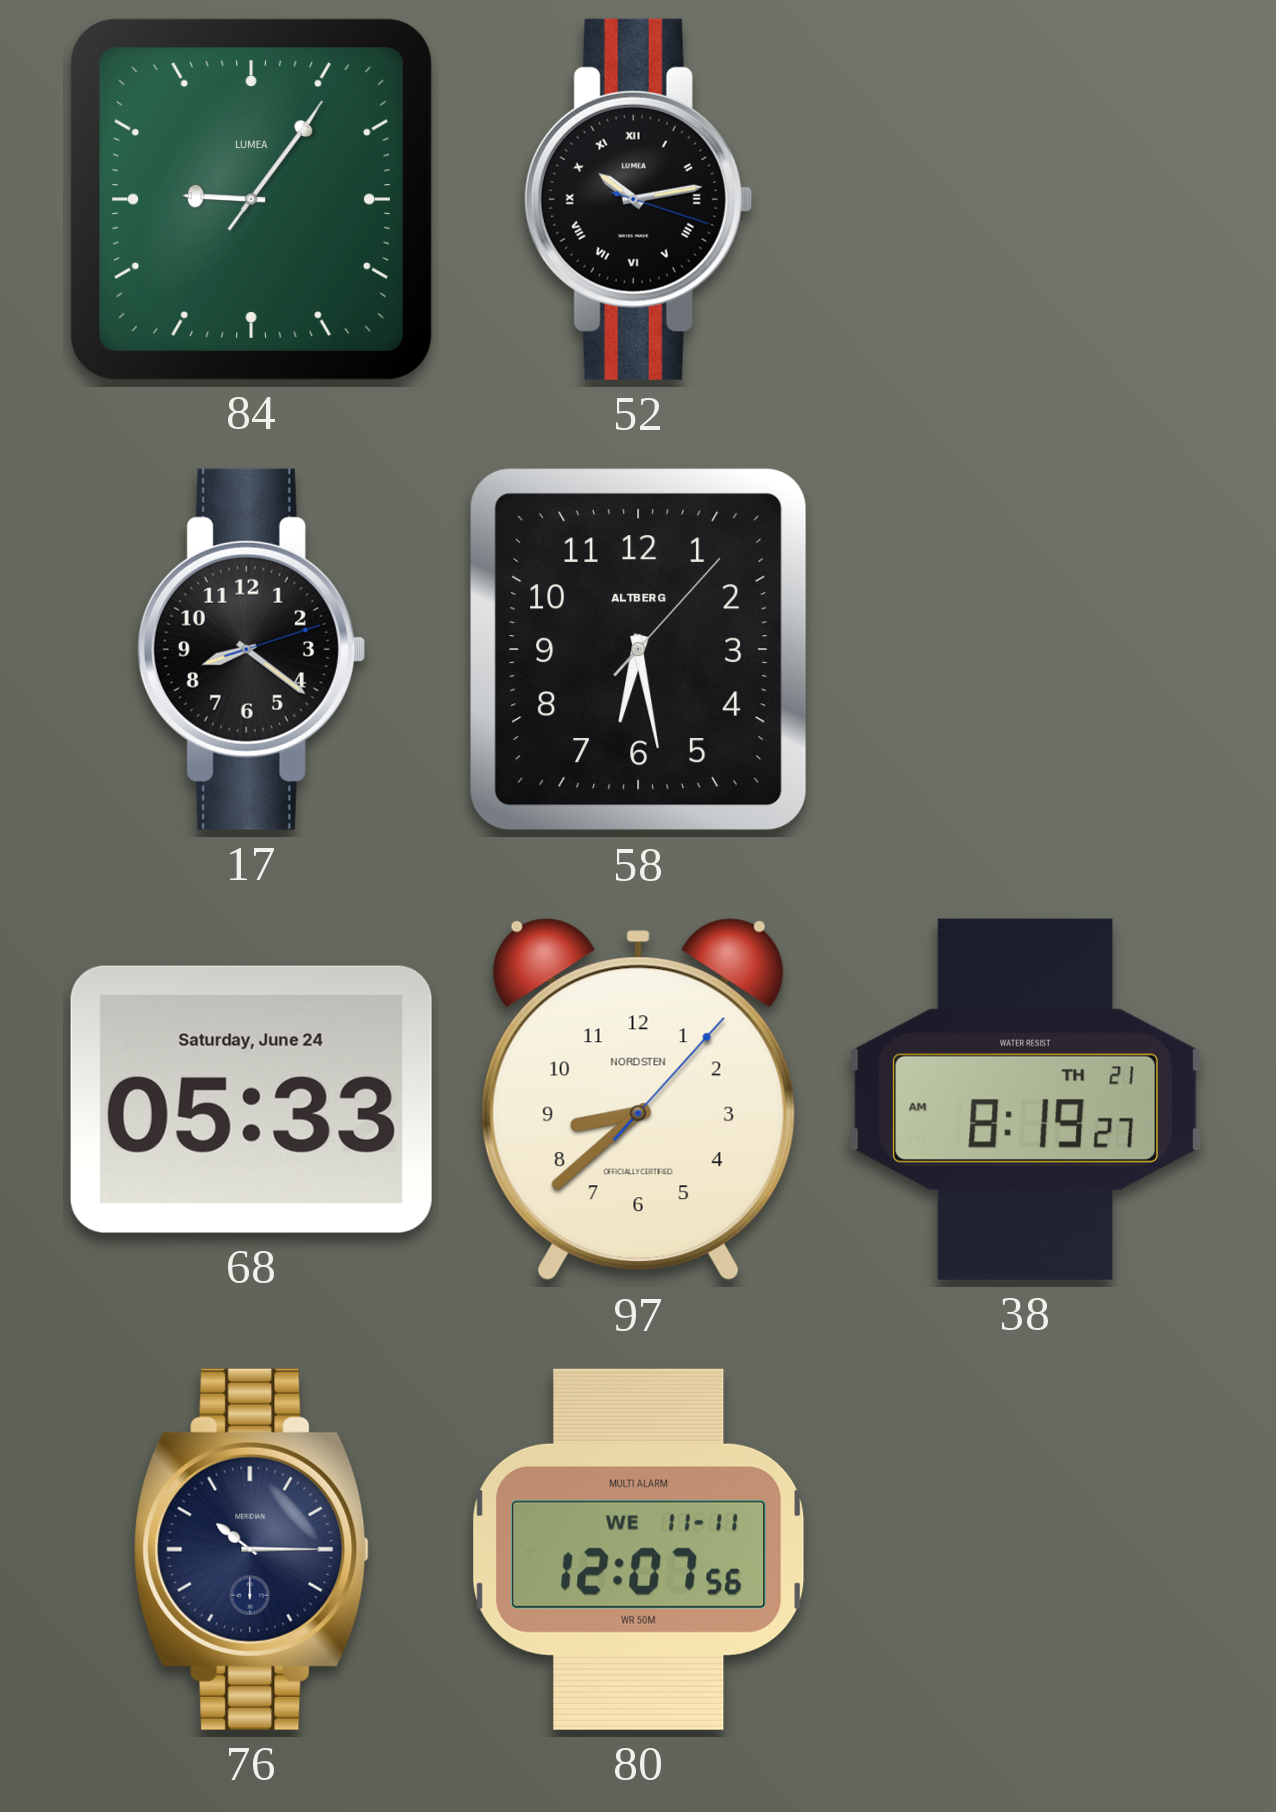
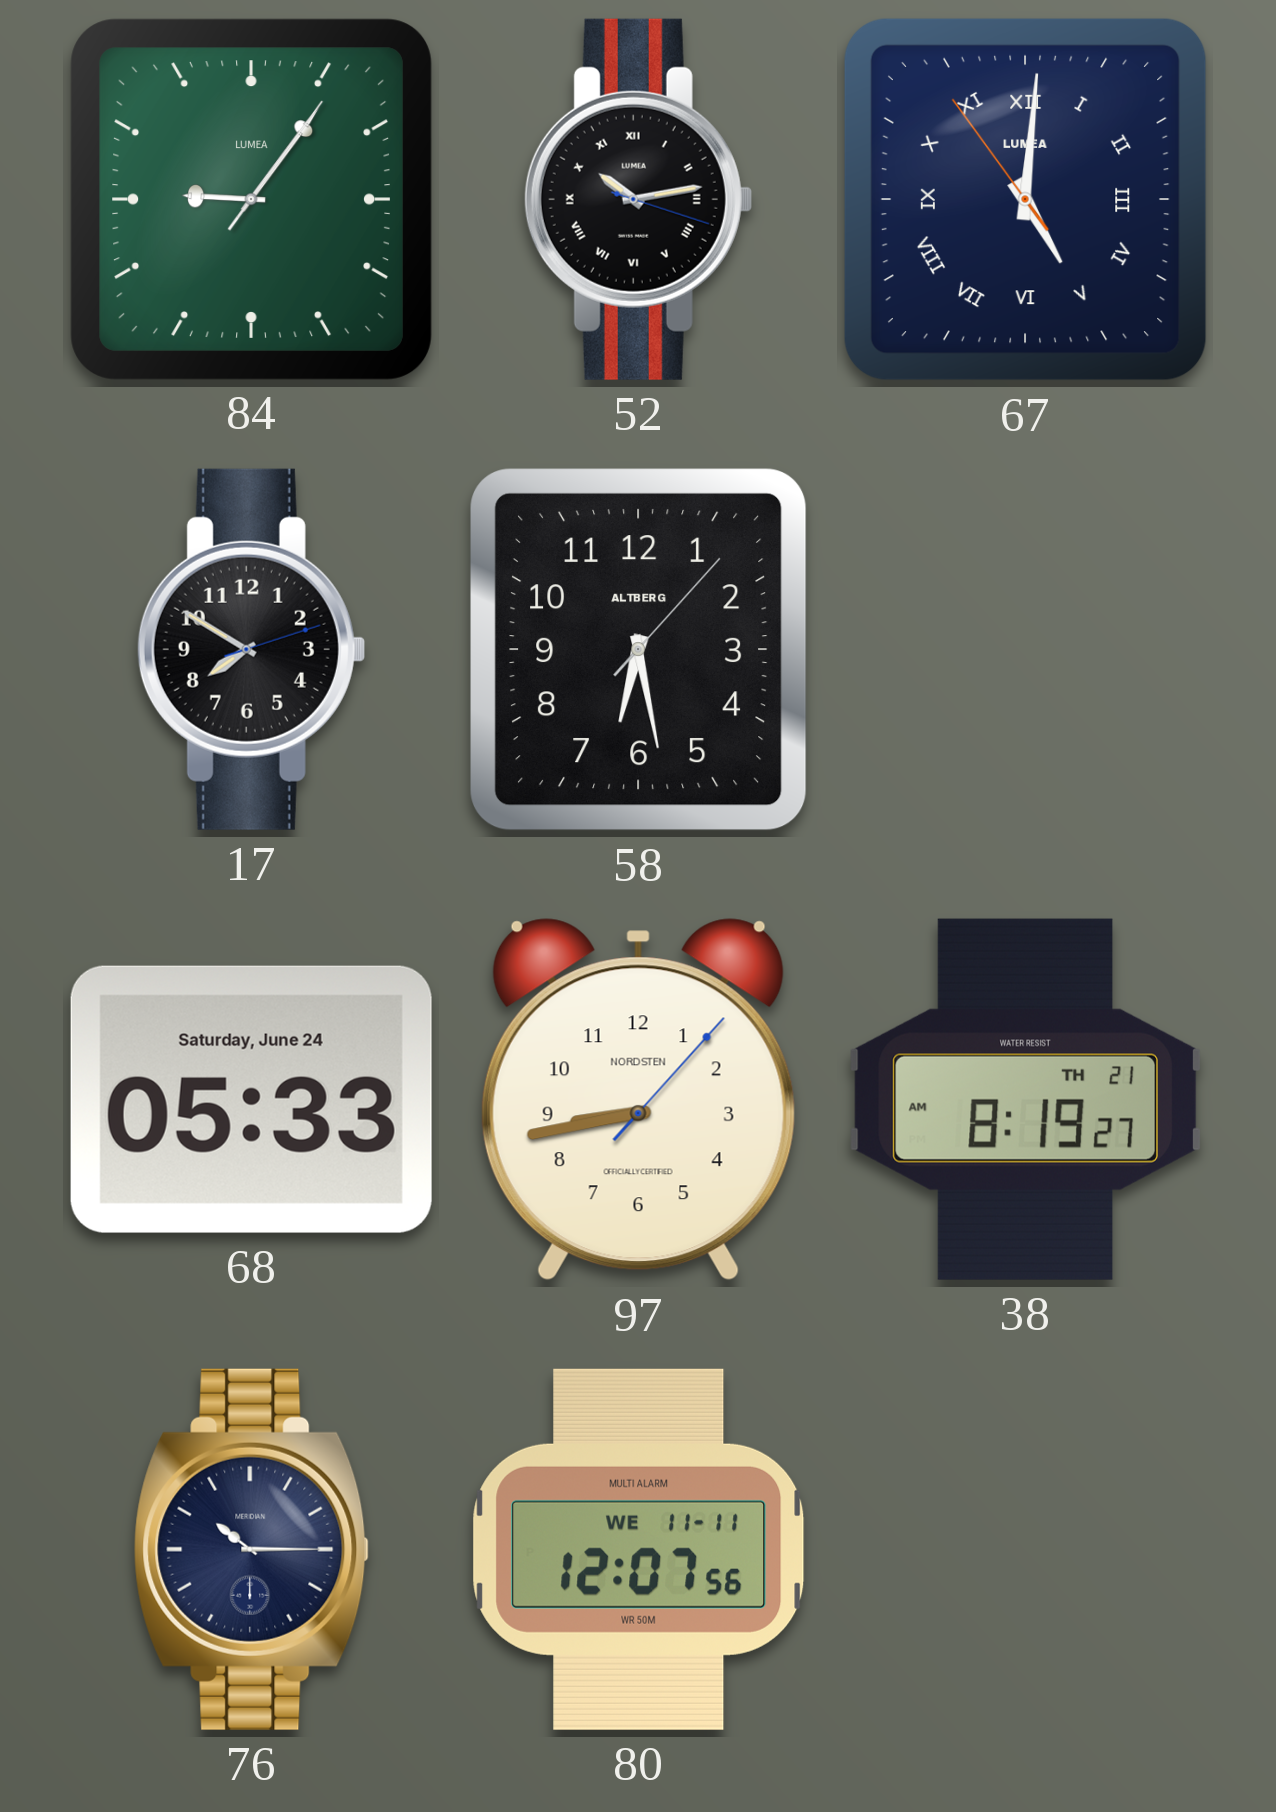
67: none -> 5:00 (1025, 199)
17: 8:21 -> 7:50 (251, 649)
97: 8:38 -> 8:43 (638, 1100)
